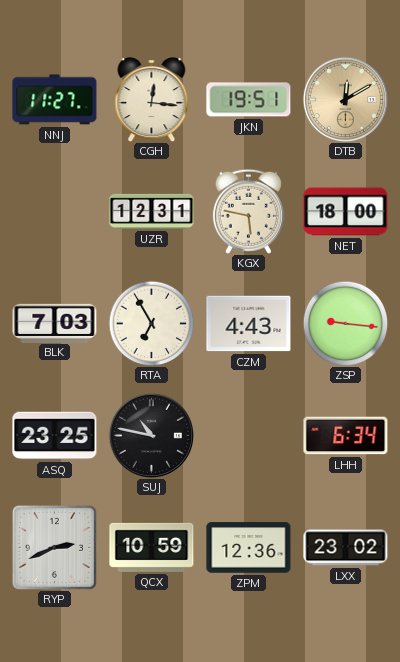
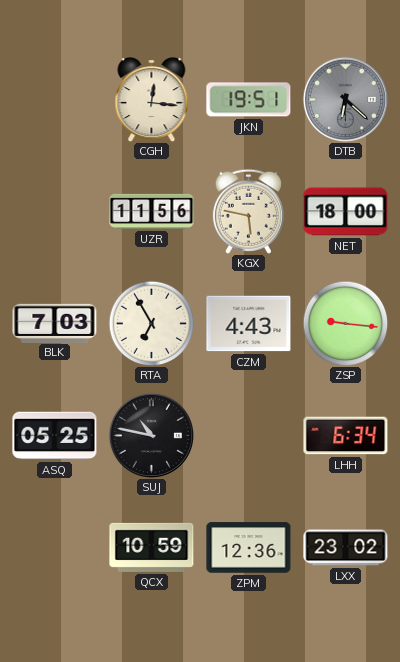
NNJ: 11:27 -> none (55, 100)
DTB: 12:10 -> 6:22 (345, 99)
DTB dial: champagne -> grey (345, 99)
UZR: 12:31 -> 11:56 (152, 211)
ASQ: 23:25 -> 05:25 (55, 436)
RYP: 2:41 -> none (54, 547)
